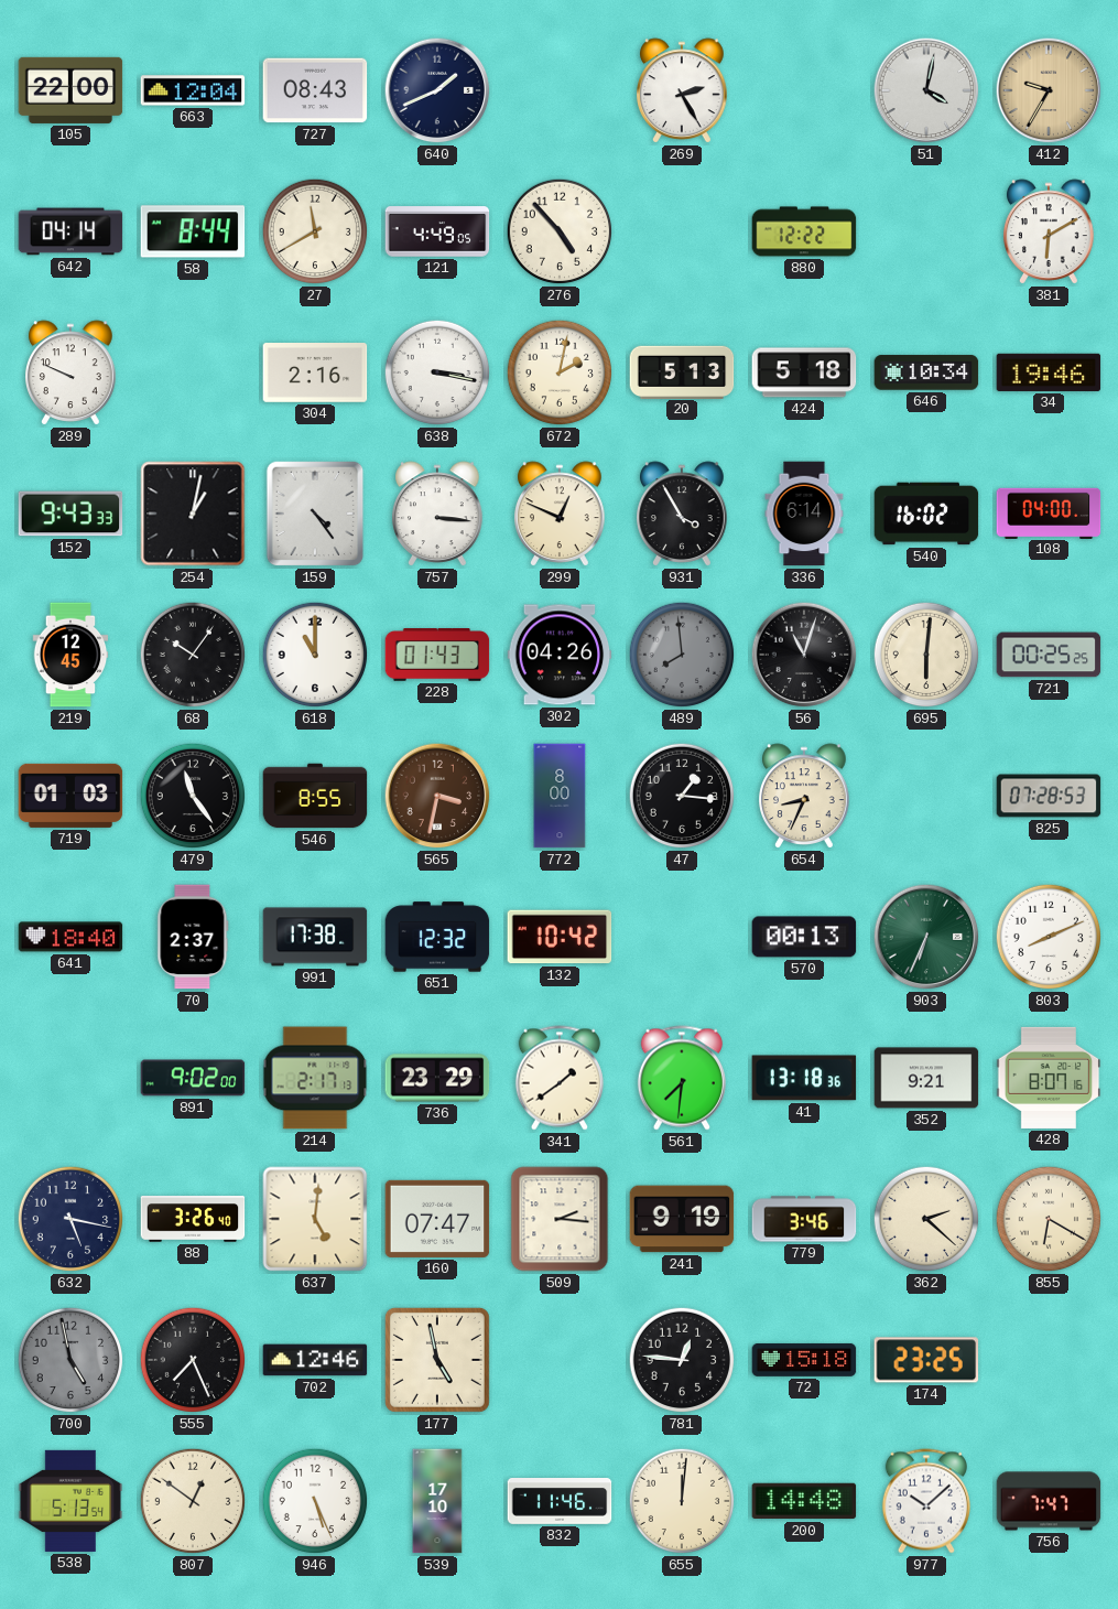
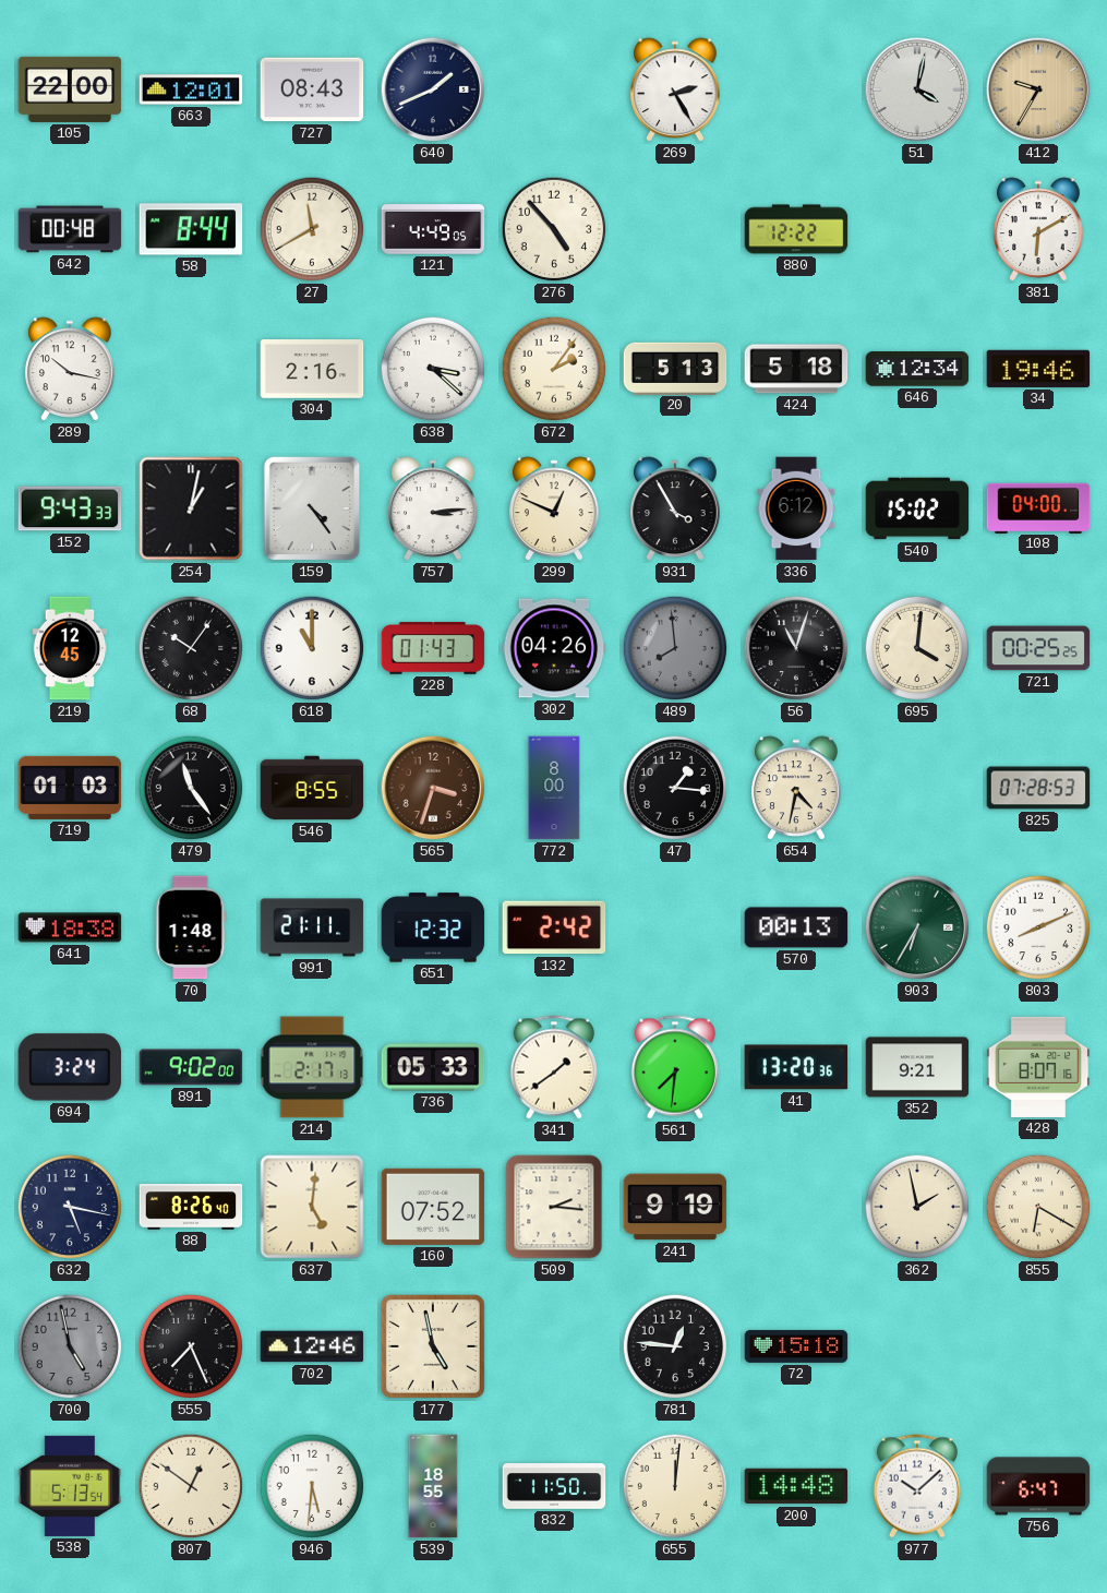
663: 12:04 -> 12:01 (191, 89)
642: 04:14 -> 00:48 (70, 229)
289: 9:49 -> 10:17 (71, 369)
638: 3:17 -> 3:22 (433, 369)
672: 2:02 -> 2:06 (554, 369)
646: 10:34 -> 12:34 (917, 369)
757: 3:16 -> 3:14 (434, 508)
336: 6:14 -> 6:12 (796, 508)
540: 16:02 -> 15:02 (917, 508)
695: 6:01 -> 4:01 (917, 648)
565: 3:32 -> 3:33 (433, 788)
654: 8:34 -> 4:32 (797, 788)
641: 18:40 -> 18:38 (70, 927)
70: 2:37 -> 1:48 (191, 927)
991: 17:38 -> 21:11 (312, 927)
132: 10:42 -> 2:42 (554, 927)
903: 6:34 -> 6:35 (917, 927)
694: none -> 3:24 (70, 1067)
736: 23:29 -> 05:33 (433, 1067)
41: 13:18 -> 13:20 (796, 1067)
88: 3:26 -> 8:26 (191, 1207)
160: 07:47 -> 07:52 (433, 1207)
779: 3:46 -> none (804, 1219)
362: 2:22 -> 1:58 (917, 1207)
174: 23:25 -> none (926, 1360)
946: 5:26 -> 5:31 (312, 1486)
539: 17:10 -> 18:55 (433, 1486)
832: 11:46 -> 11:50 (554, 1487)
756: 7:47 -> 6:47 (1038, 1486)
